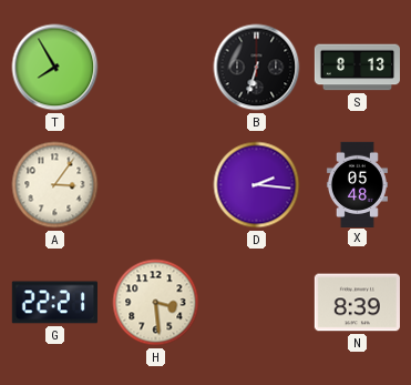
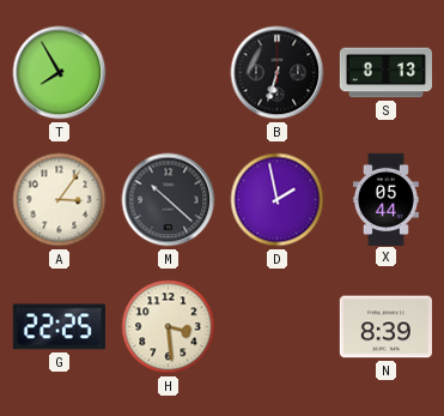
M: none -> 10:22 (169, 200)
D: 2:16 -> 1:58 (278, 200)
X: 05:48 -> 05:44 (385, 199)
G: 22:21 -> 22:25 (59, 327)
